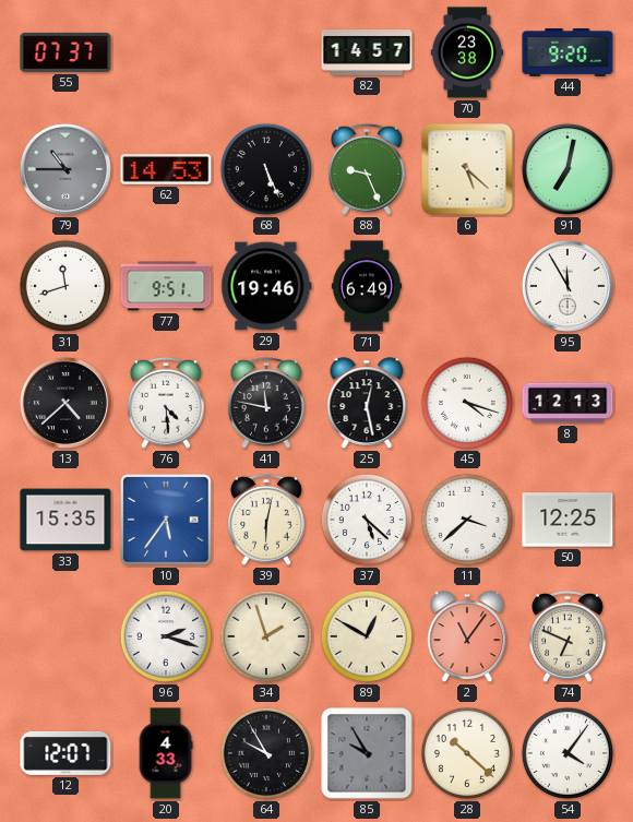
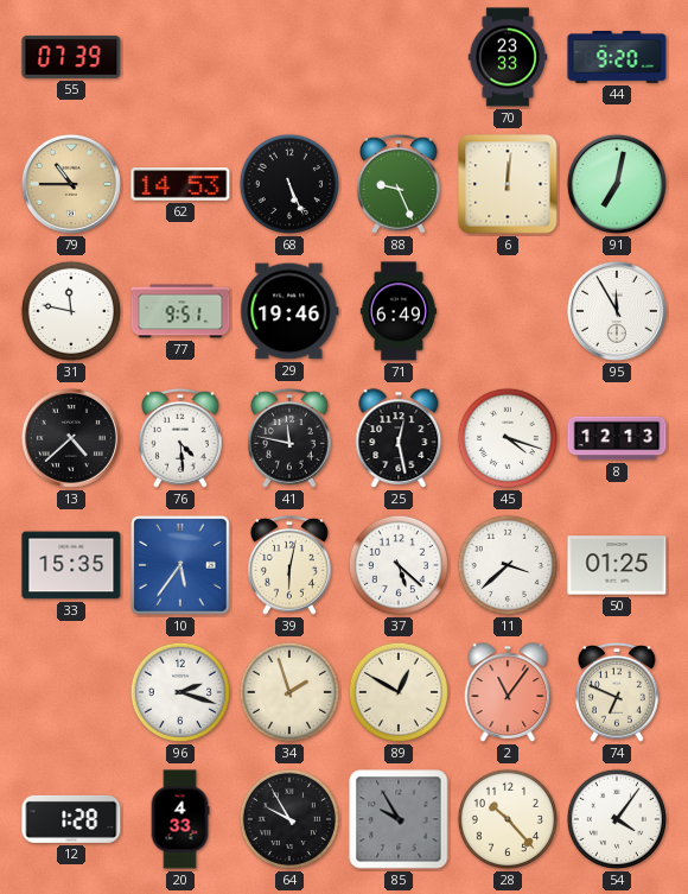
55: 07:37 -> 07:39 (71, 57)
82: 14:57 -> none (367, 53)
70: 23:38 -> 23:33 (508, 57)
79 dial: grey -> champagne (71, 184)
6: 5:22 -> 12:01 (508, 184)
31: 11:42 -> 11:47 (71, 311)
50: 12:25 -> 01:25 (617, 565)
12: 12:07 -> 1:28 (71, 819)
28: 10:22 -> 10:23 (508, 819)
